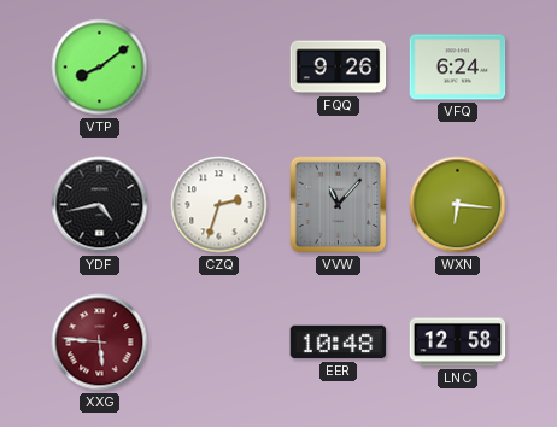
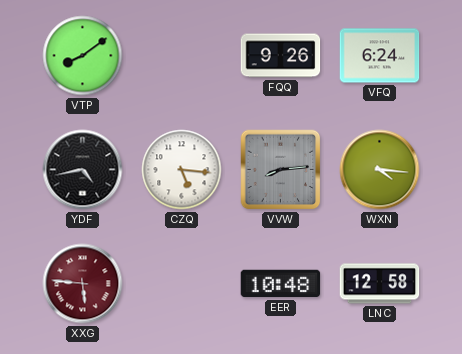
CZQ: 2:33 -> 5:16 (182, 170)
VVW: 11:07 -> 8:14 (281, 170)
WXN: 6:16 -> 4:16 (380, 170)
